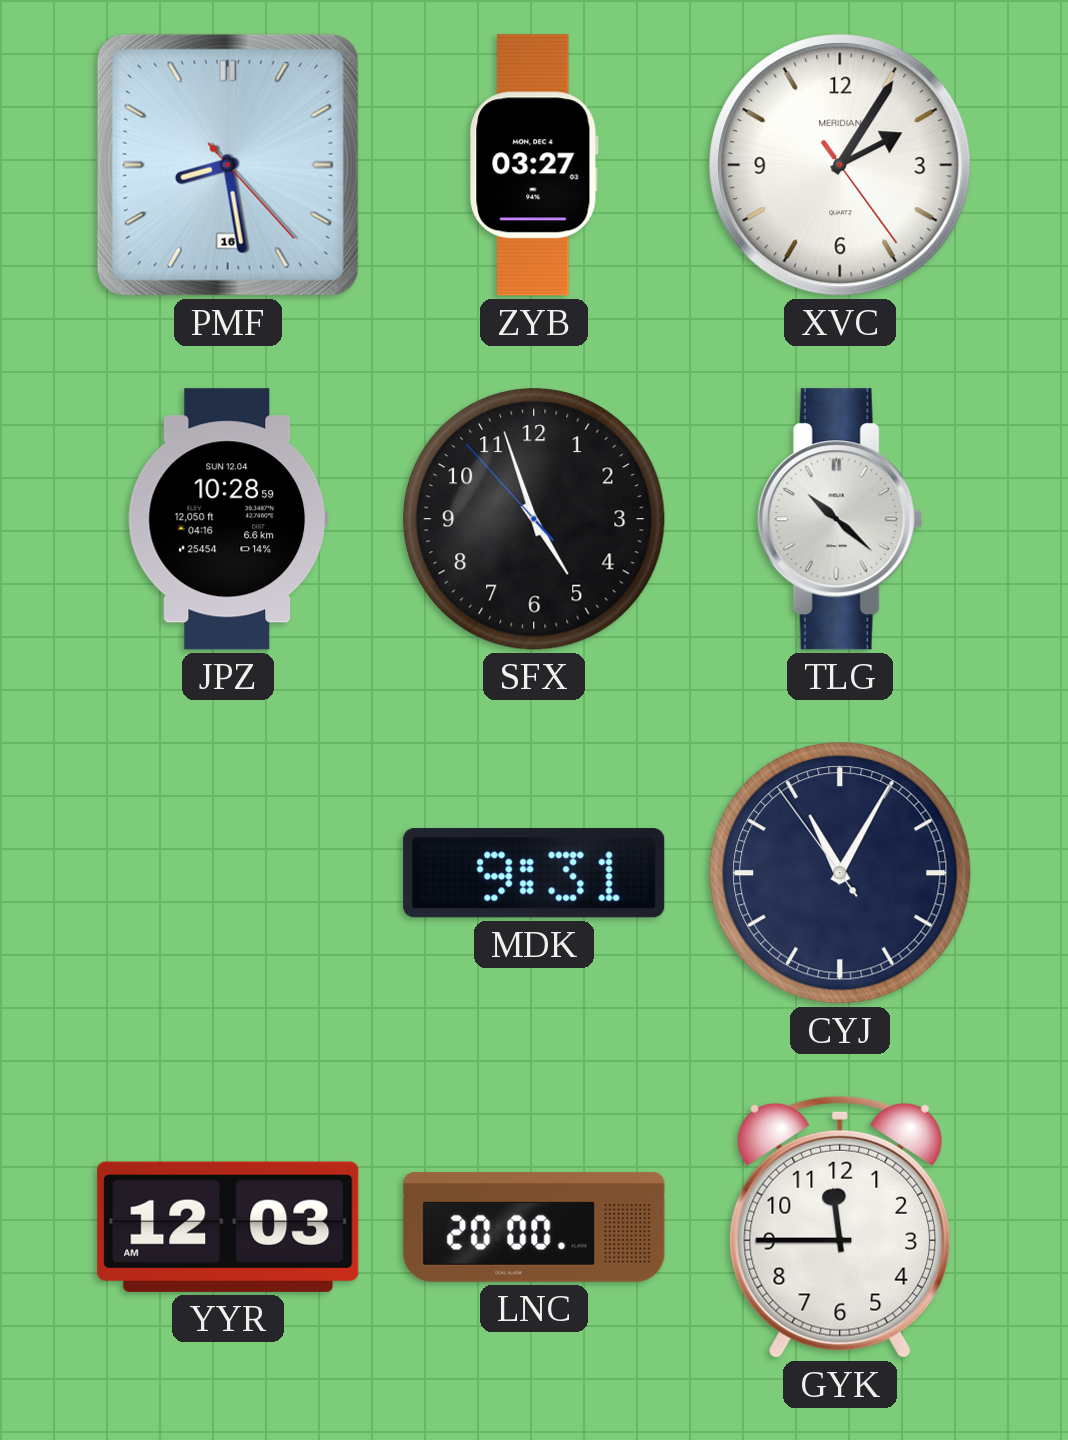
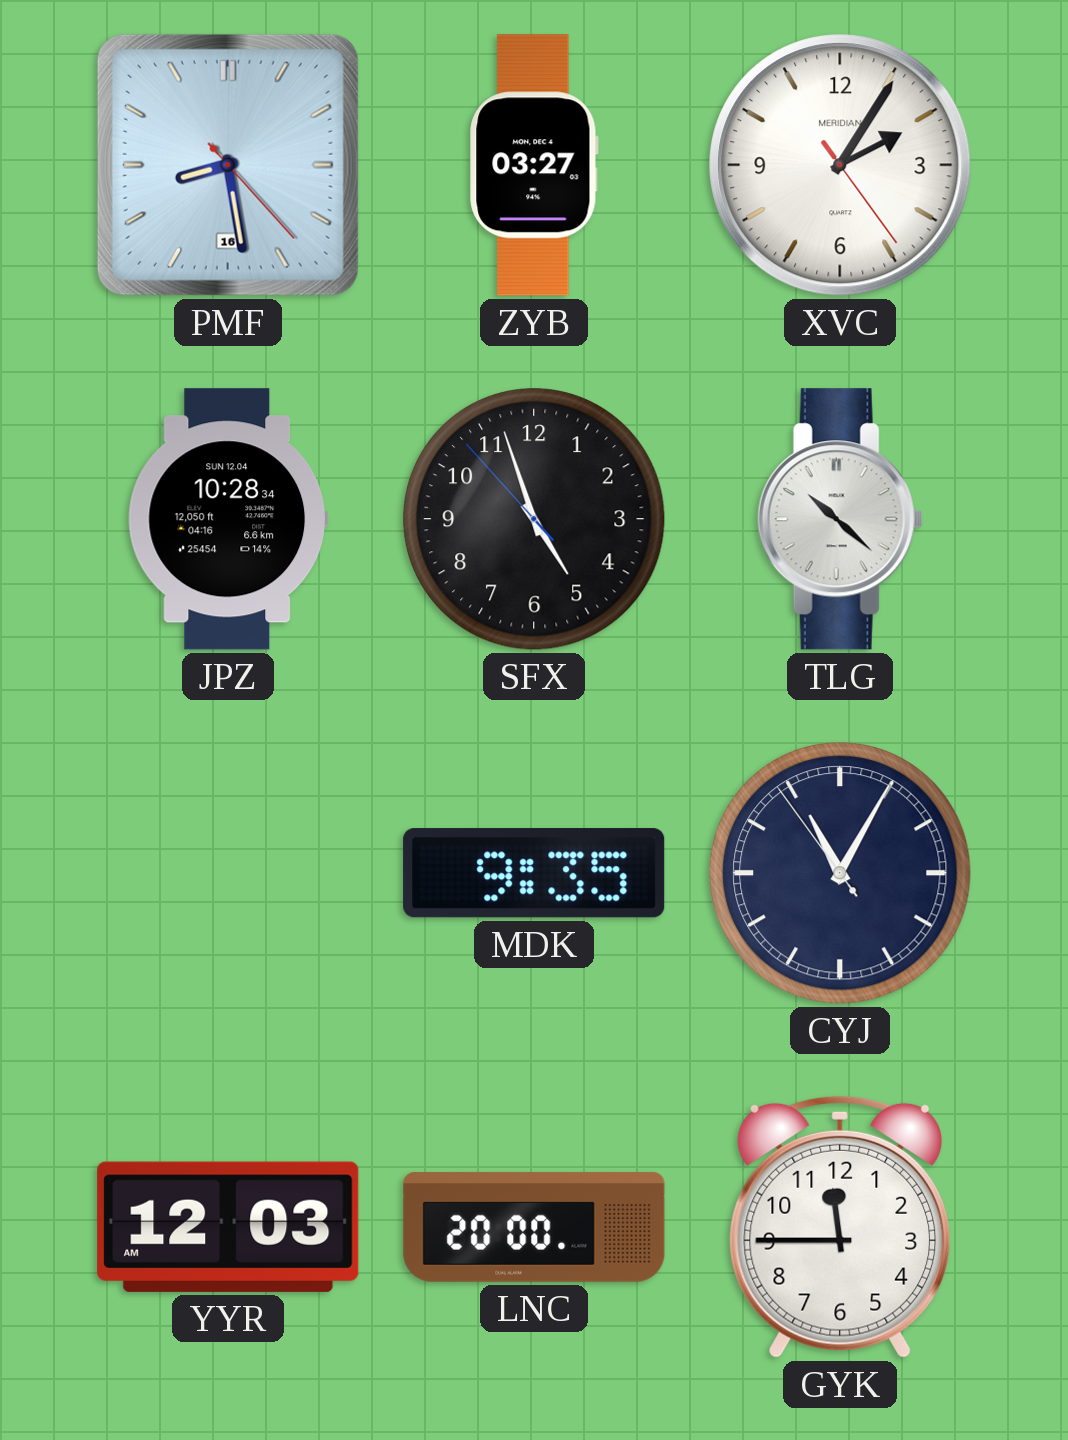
JPZ: 10:28:59 -> 10:28:34 (228, 519)
MDK: 9:31 -> 9:35 (534, 873)
